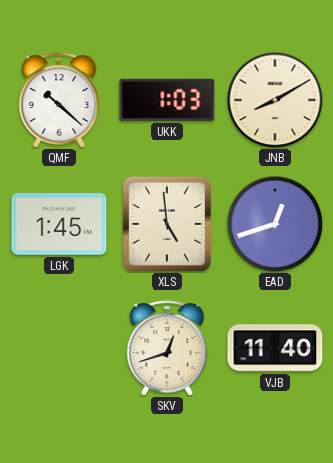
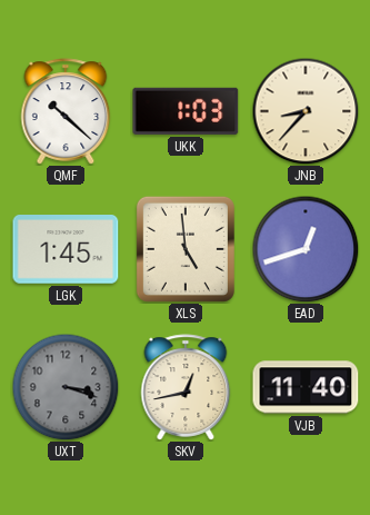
JNB: 8:10 -> 8:37 (306, 111)
UXT: none -> 3:18 (66, 387)
SKV: 12:42 -> 12:43 (186, 387)
